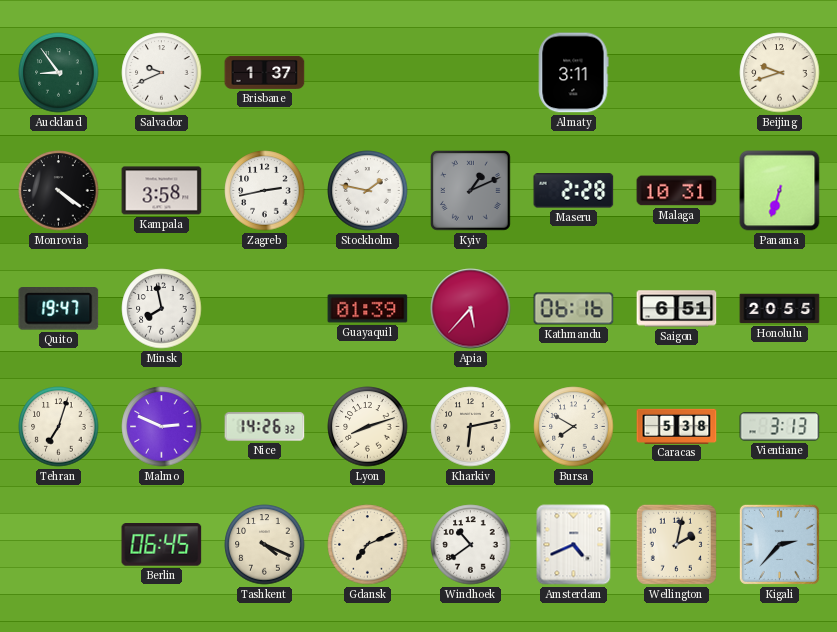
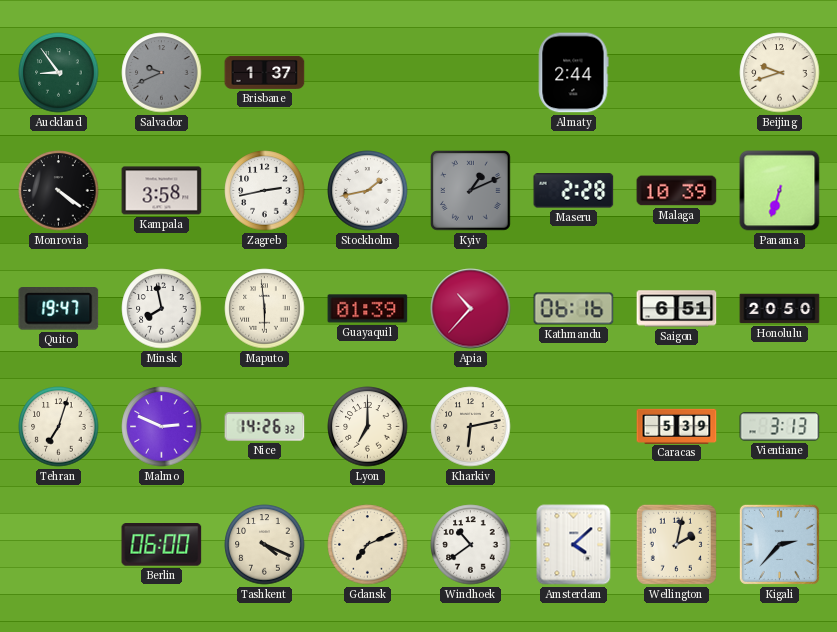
Salvador dial: white -> grey (162, 73)
Almaty: 3:11 -> 2:44 (573, 73)
Stockholm: 1:47 -> 1:43 (368, 191)
Malaga: 10:31 -> 10:39 (677, 191)
Maputo: none -> 5:59 (265, 309)
Apia: 5:37 -> 10:37 (471, 309)
Honolulu: 20:55 -> 20:50 (780, 309)
Lyon: 8:12 -> 7:00 (368, 427)
Bursa: 7:50 -> none (574, 427)
Caracas: 5:38 -> 5:39 (677, 426)
Berlin: 06:45 -> 06:00 (162, 545)
Amsterdam: 4:41 -> 4:08 (574, 545)
